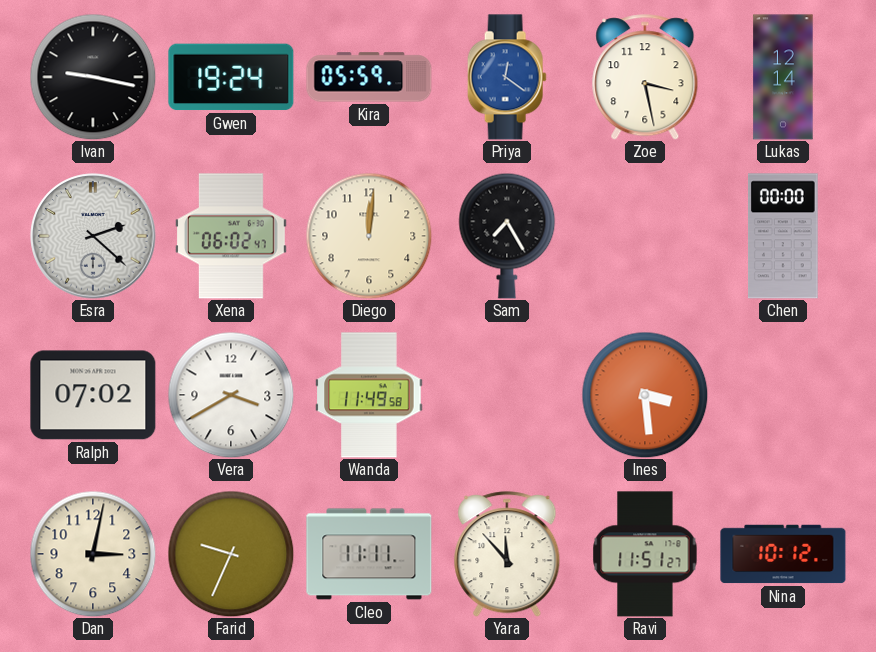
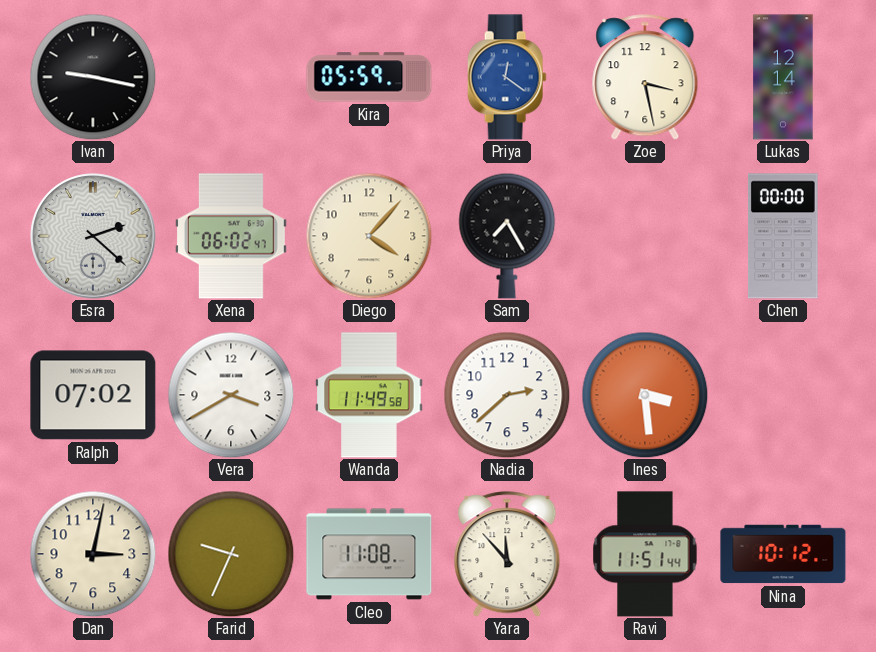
Gwen: 19:24 -> none (231, 77)
Diego: 12:01 -> 4:07 (369, 236)
Nadia: none -> 2:38 (507, 395)
Cleo: 11:11 -> 11:08 (369, 554)
Ravi: 11:51:27 -> 11:51:44 (645, 554)
